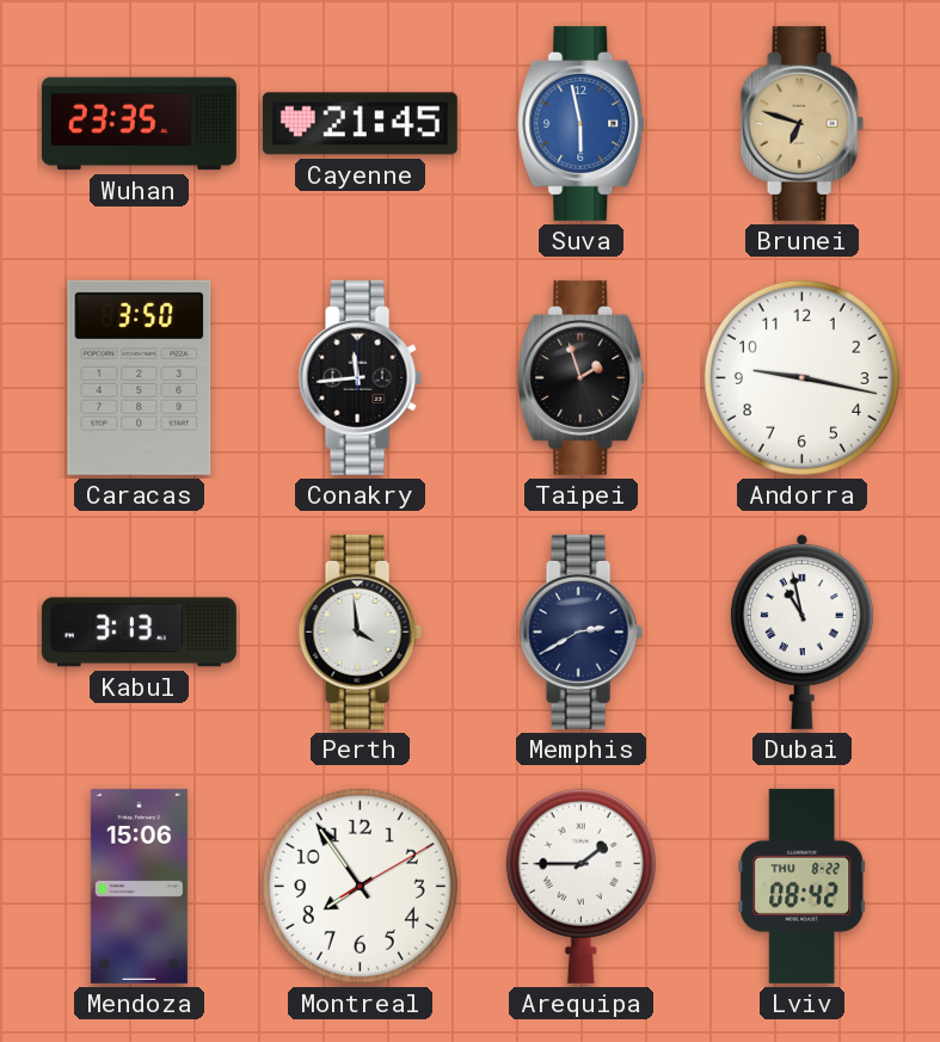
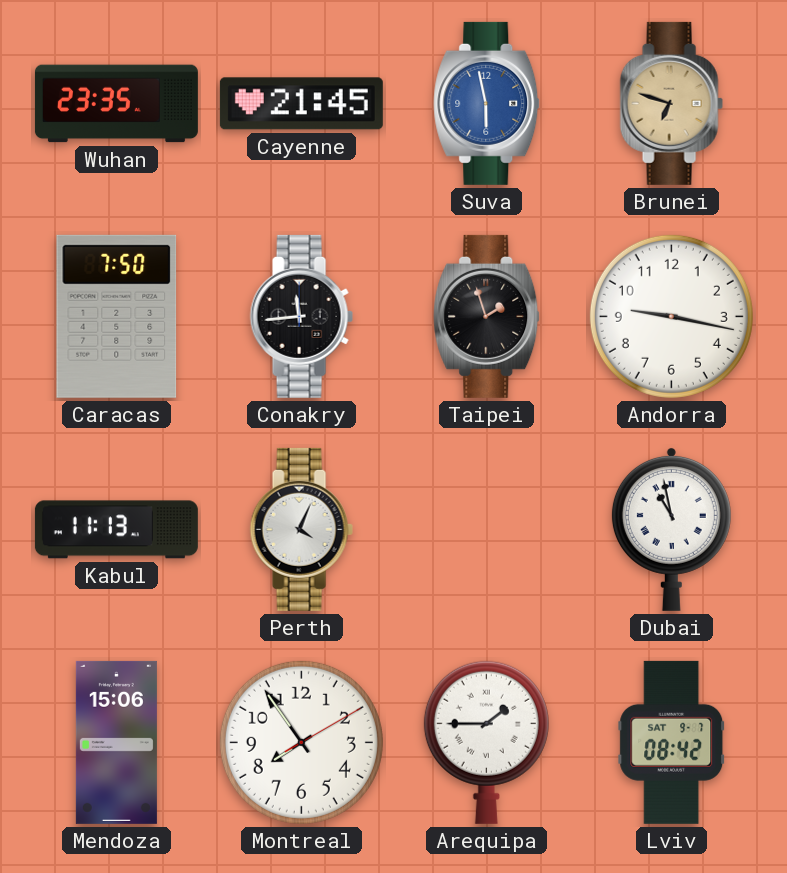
Caracas: 3:50 -> 7:50 (117, 316)
Kabul: 3:13 -> 11:13 (116, 530)
Perth: 3:59 -> 4:04 (301, 529)
Memphis: 2:40 -> none (580, 631)
Lviv date: THU 8-22 -> SAT 9-7 (672, 742)
